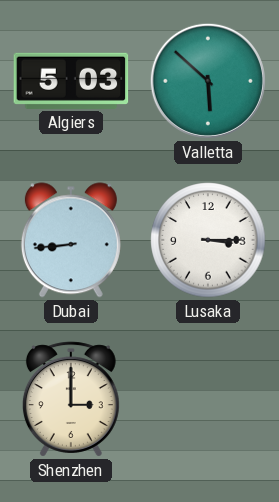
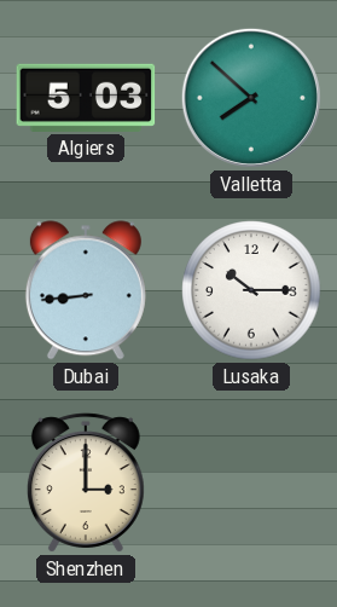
Valletta: 5:52 -> 7:52 (251, 98)
Lusaka: 3:15 -> 10:15 (251, 290)
